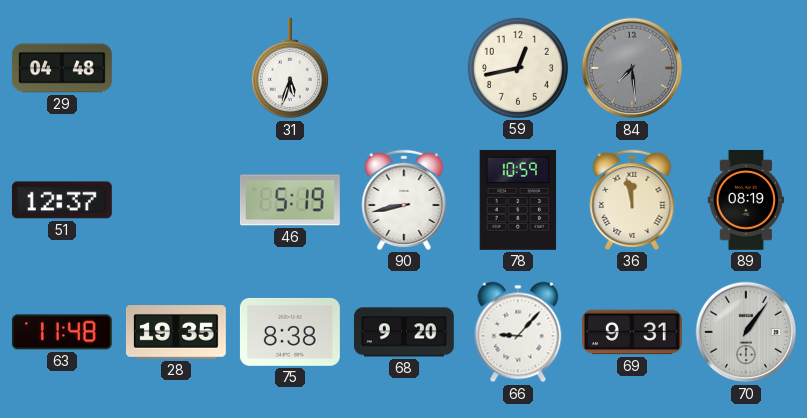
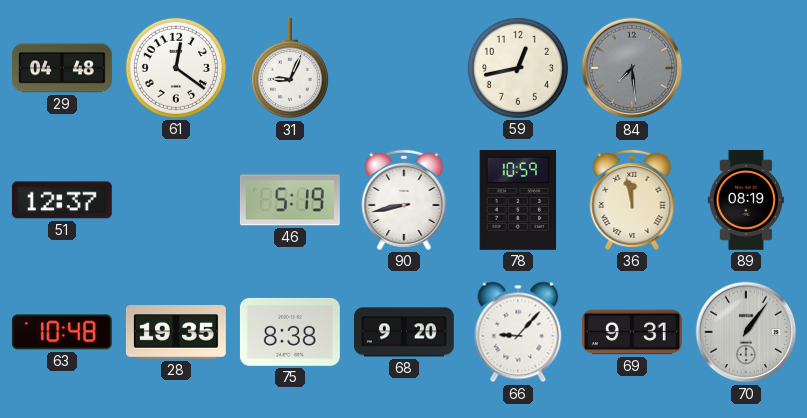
61: none -> 12:21 (176, 68)
31: 5:33 -> 9:04 (290, 68)
63: 11:48 -> 10:48 (62, 332)
